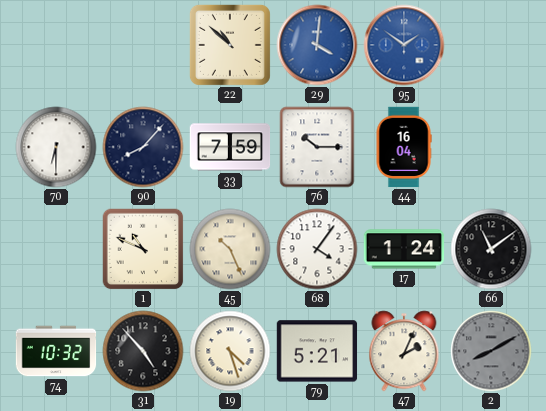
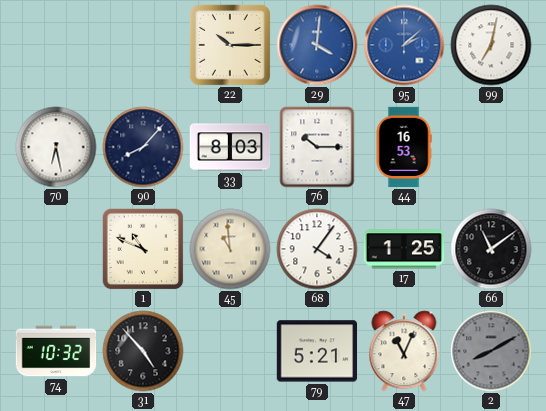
22: 10:52 -> 10:15 (230, 45)
95: 1:51 -> 2:08 (404, 45)
99: none -> 7:02 (491, 45)
70: 6:30 -> 6:28 (56, 147)
33: 7:59 -> 8:03 (230, 147)
44: 16:04 -> 16:53 (404, 147)
45: 10:26 -> 10:59 (230, 249)
17: 1:24 -> 1:25 (404, 249)
19: 4:27 -> none (230, 351)
47: 2:04 -> 11:04 (404, 351)
